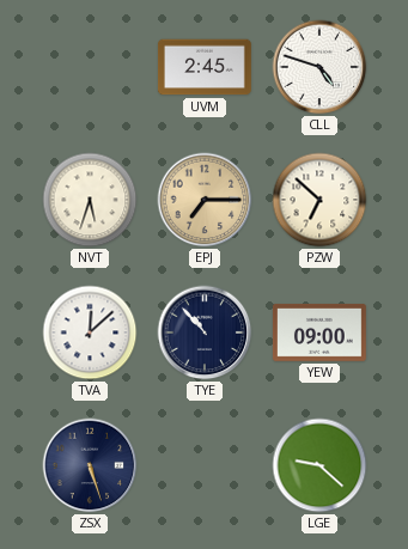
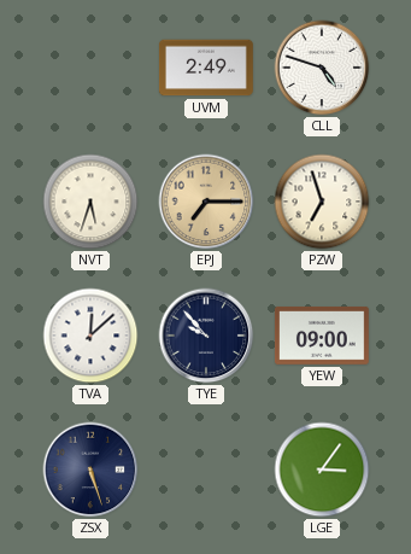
UVM: 2:45 -> 2:49 (206, 68)
PZW: 6:52 -> 6:57 (322, 202)
TYE: 10:53 -> 9:53 (206, 336)
LGE: 9:22 -> 3:06 (322, 470)
